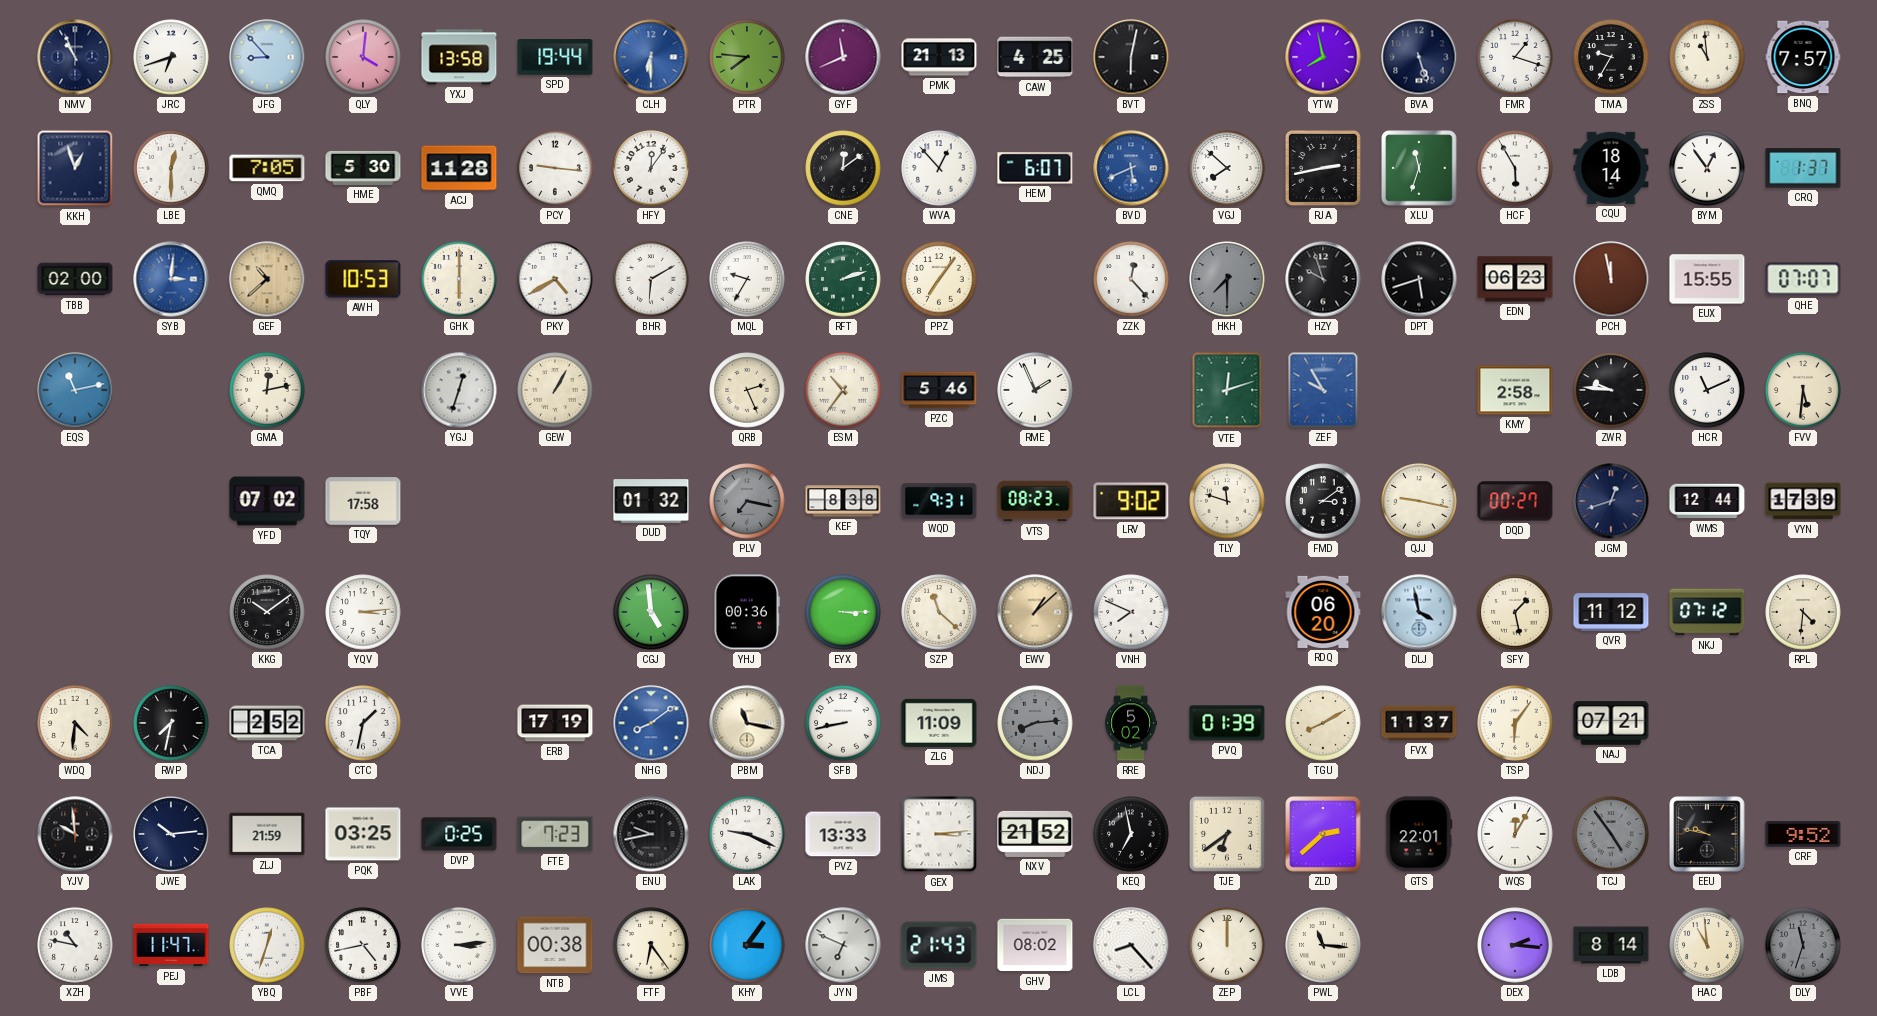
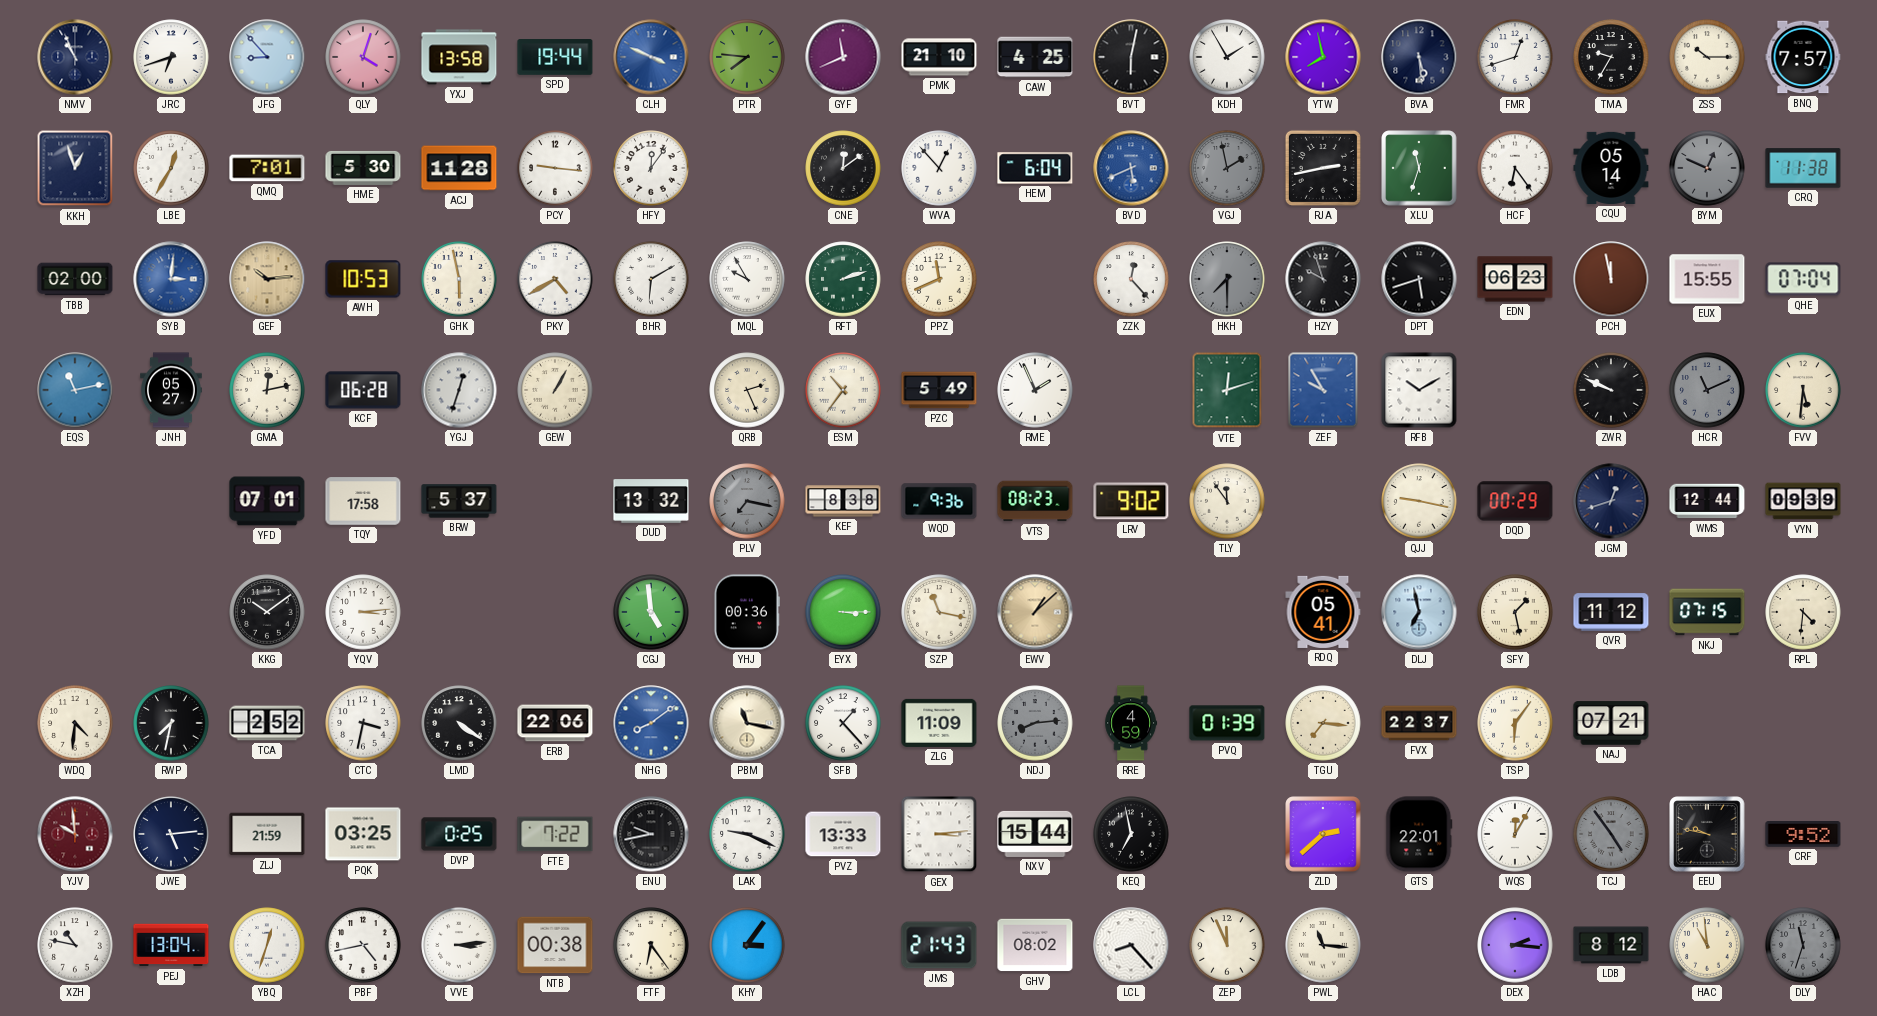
QLY: 4:01 -> 4:03 (363, 57)
CLH: 6:30 -> 3:49 (651, 57)
PMK: 21:13 -> 21:10 (939, 57)
KDH: none -> 1:55 (1227, 57)
BVA: 5:27 -> 5:29 (1419, 57)
FMR: 1:18 -> 12:42 (1515, 57)
ZSS: 10:59 -> 10:15 (1707, 57)
LBE: 12:30 -> 12:35 (171, 168)
QMQ: 7:05 -> 7:01 (267, 168)
HEM: 6:07 -> 6:04 (1035, 168)
VGJ: 7:52 -> 1:58 (1227, 168)
VGJ dial: white -> grey (1227, 168)
HCF: 5:55 -> 6:24 (1515, 168)
CQU: 18:14 -> 05:14 (1611, 168)
BYM: 12:54 -> 12:49 (1707, 168)
BYM dial: white -> grey (1707, 168)
CRQ: 1:37 -> 11:38 (1803, 168)
GEF: 10:38 -> 10:14 (267, 279)
GHK: 6:00 -> 5:58 (459, 279)
MQL: 9:35 -> 9:55 (747, 279)
PPZ: 7:06 -> 11:41 (939, 279)
QHE: 07:07 -> 07:04 (1803, 279)
JNH: none -> 05:27 (172, 390)
KCF: none -> 06:28 (363, 390)
PZC: 5:46 -> 5:49 (939, 390)
RFB: none -> 10:10 (1419, 390)
KMY: 2:58 -> none (1515, 390)
ZWR: 9:46 -> 9:49 (1611, 390)
HCR dial: white -> grey (1707, 390)
YFD: 07:02 -> 07:01 (267, 501)
BRW: none -> 5:37 (459, 501)
DUD: 01:32 -> 13:32 (651, 501)
WQD: 9:31 -> 9:36 (939, 501)
TLY: 11:48 -> 11:54 (1227, 501)
FMD: 3:09 -> none (1323, 501)
DQD: 00:27 -> 00:29 (1515, 501)
VYN: 17:39 -> 09:39 (1803, 501)
SZP: 11:22 -> 11:17 (939, 612)
VNH: 7:49 -> none (1131, 612)
RDQ: 06:20 -> 05:41 (1323, 612)
DLJ: 3:58 -> 6:58 (1419, 612)
NKJ: 07:12 -> 07:15 (1707, 612)
CTC: 1:32 -> 3:32 (363, 723)
LMD: none -> 4:21 (459, 723)
ERB: 17:19 -> 22:06 (555, 723)
SFB: 8:43 -> 1:23 (843, 723)
RRE: 5:02 -> 4:59 (1131, 723)
TGU: 8:10 -> 7:16 (1323, 723)
FVX: 11:37 -> 22:37 (1419, 723)
YJV dial: black -> burgundy (75, 834)
JWE: 10:14 -> 5:14 (171, 834)
FTE: 7:23 -> 7:22 (555, 834)
NXV: 21:52 -> 15:44 (1035, 834)
TJE: 6:39 -> none (1227, 834)
PEJ: 11:47 -> 13:04 (171, 945)
JYN: 6:49 -> none (843, 945)
ZEP: 12:00 -> 11:56 (1227, 945)
LDB: 8:14 -> 8:12 (1611, 945)
